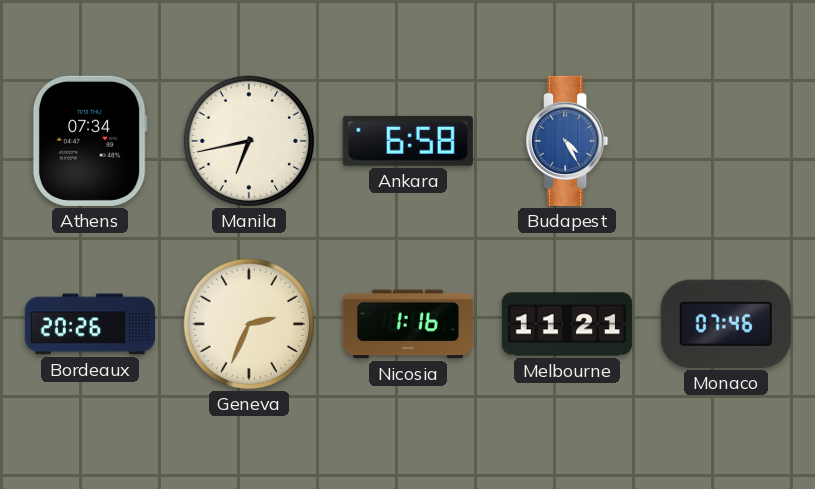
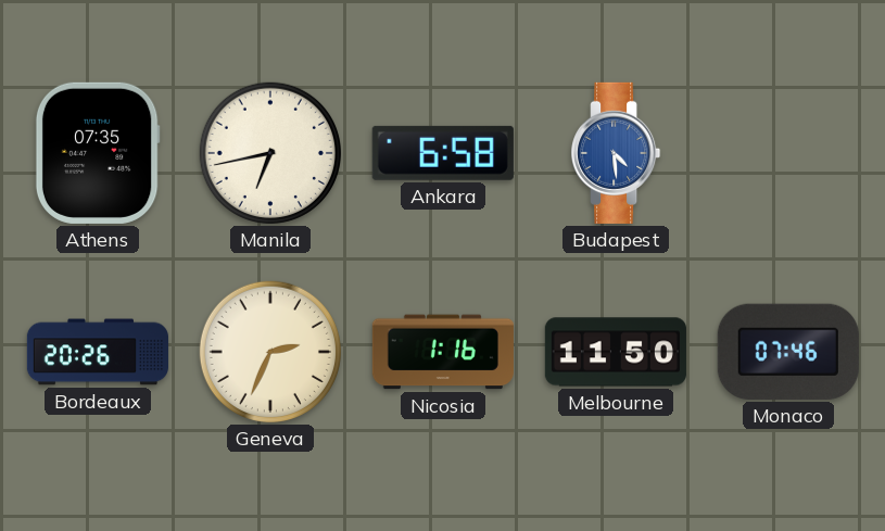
Athens: 07:34 -> 07:35 (98, 153)
Budapest: 4:25 -> 4:29 (616, 153)
Melbourne: 11:21 -> 11:50 (616, 352)
